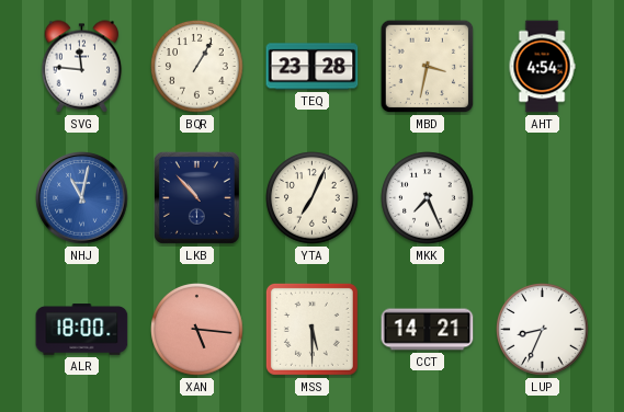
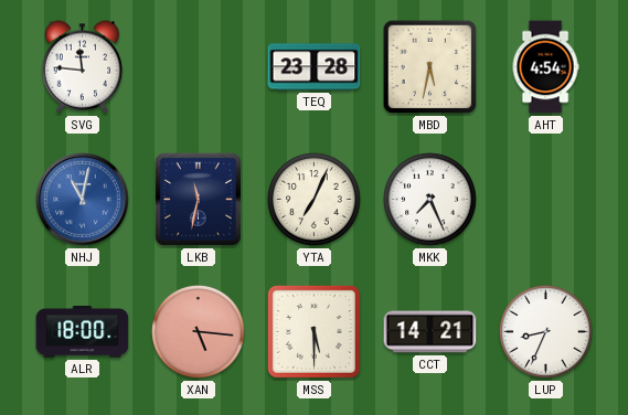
BQR: 1:05 -> none (197, 67)
MBD: 3:32 -> 5:32 (430, 67)
LKB: 10:53 -> 11:32 (198, 199)
